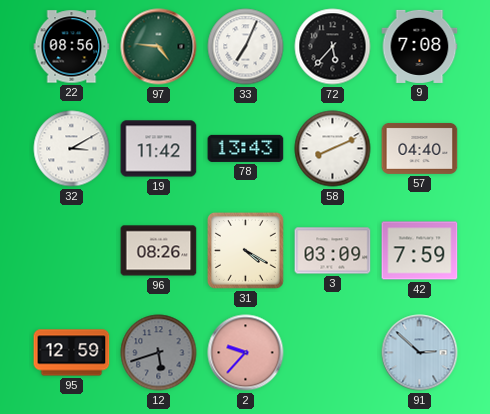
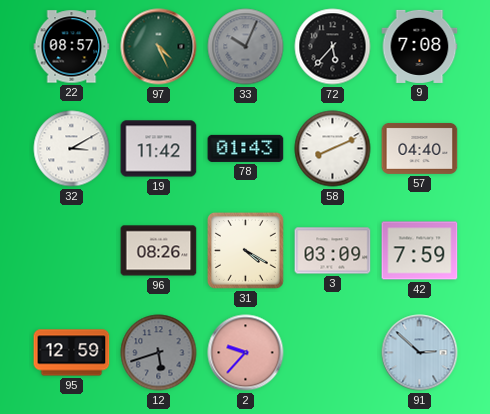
22: 08:56 -> 08:57 (72, 47)
97: 4:46 -> 4:26 (159, 47)
33: 7:04 -> 10:04 (246, 47)
33 dial: white -> grey (246, 47)
78: 13:43 -> 01:43 (246, 148)
